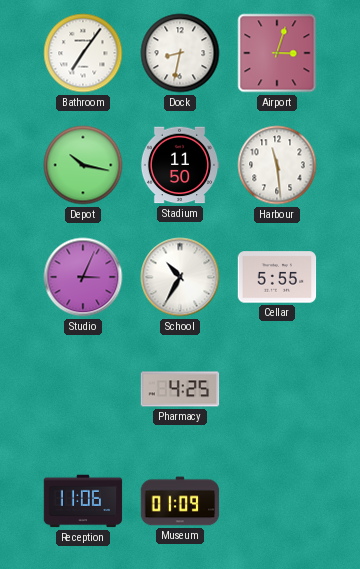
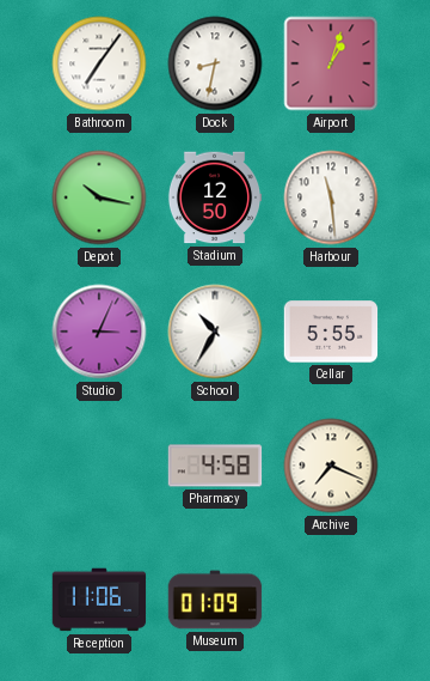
Airport: 3:03 -> 1:03 (331, 63)
Stadium: 11:50 -> 12:50 (215, 197)
Pharmacy: 4:25 -> 4:58 (215, 466)
Archive: none -> 7:19 (331, 466)
